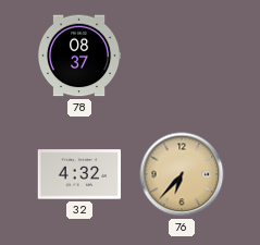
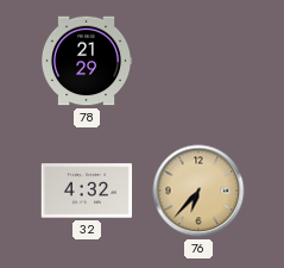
78: 08:37 -> 21:29 (87, 61)
